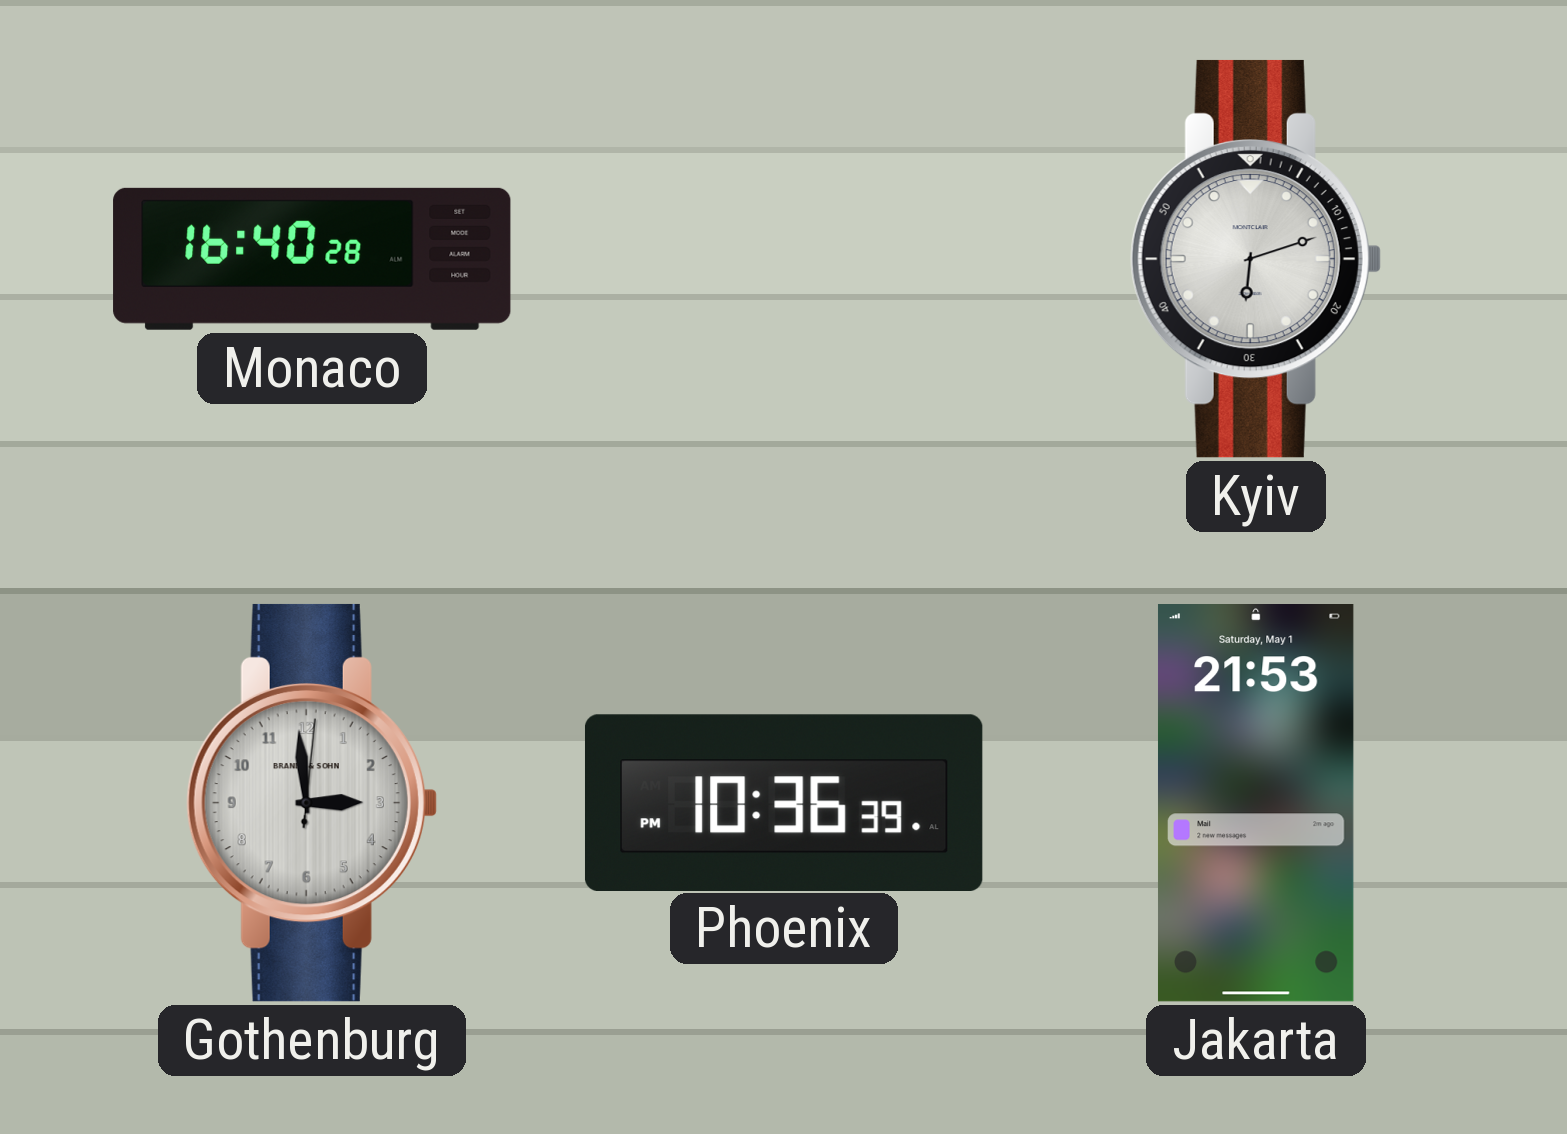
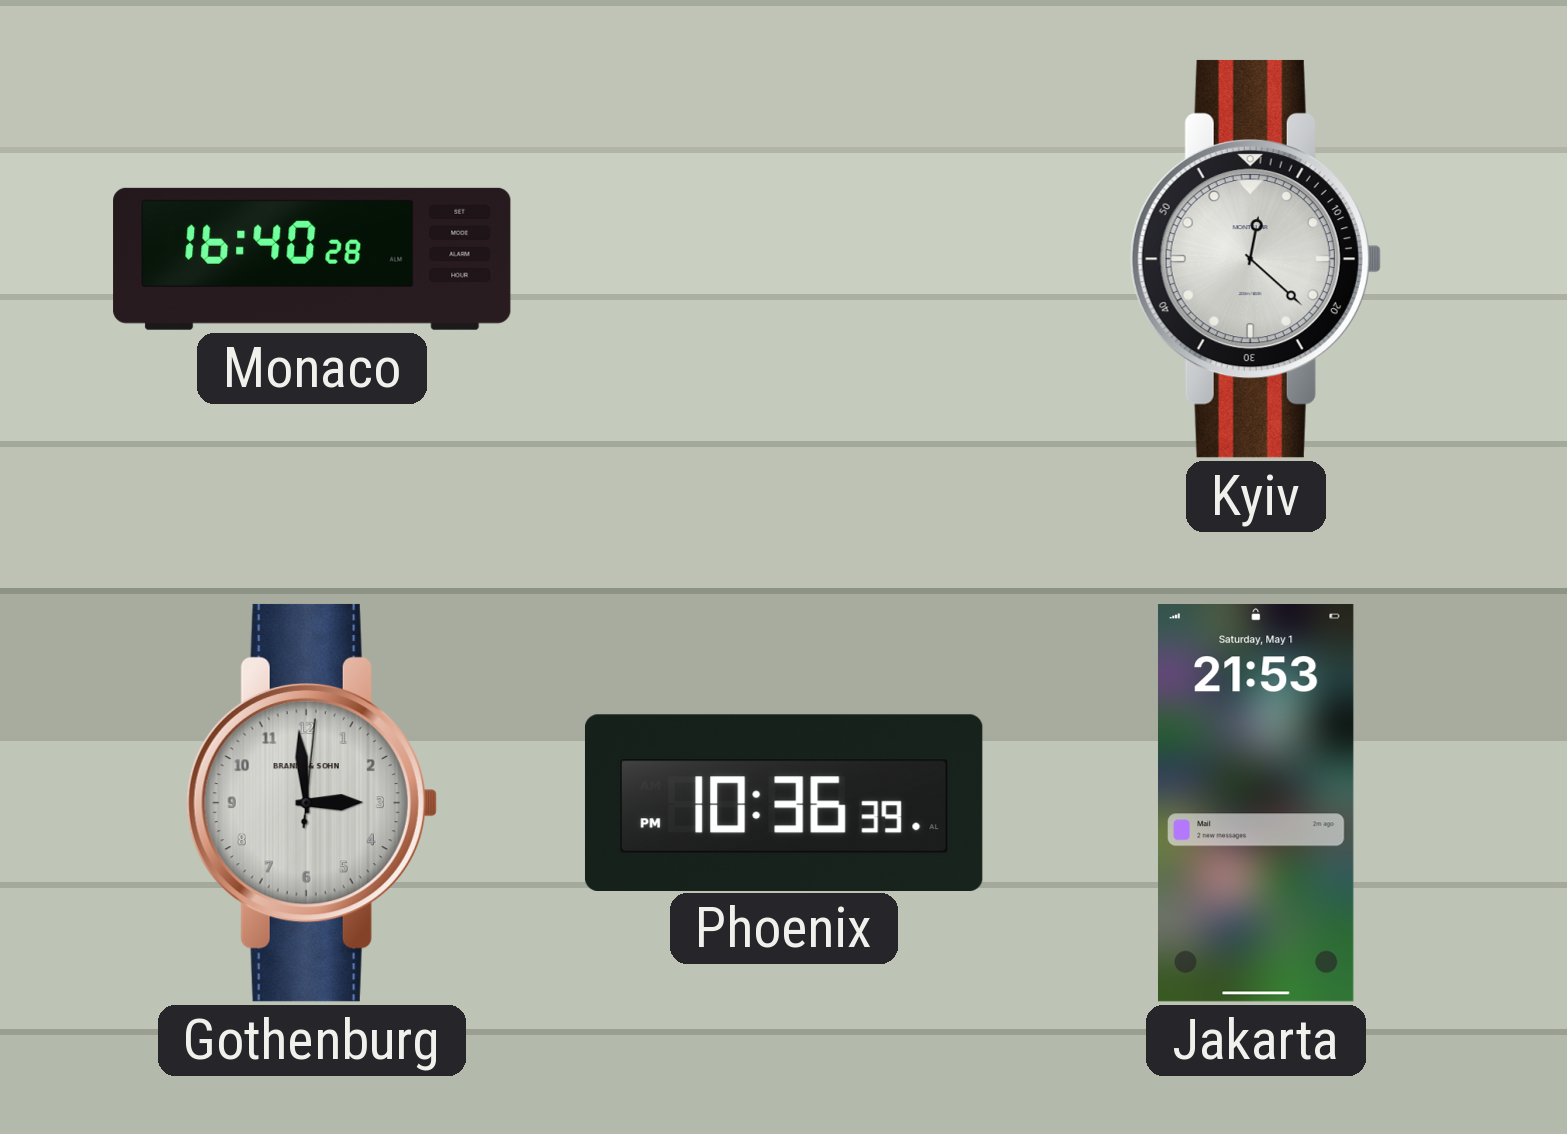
Kyiv: 6:12 -> 12:22 (1256, 259)
